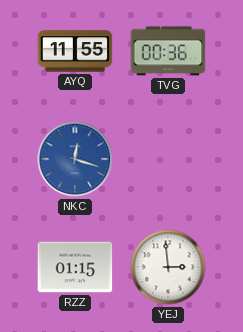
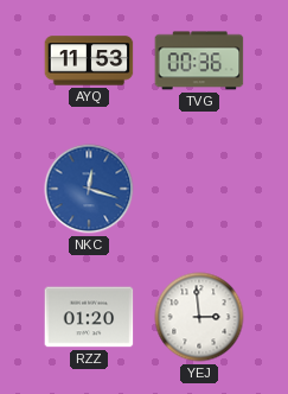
AYQ: 11:55 -> 11:53 (89, 61)
RZZ: 01:15 -> 01:20 (89, 317)
